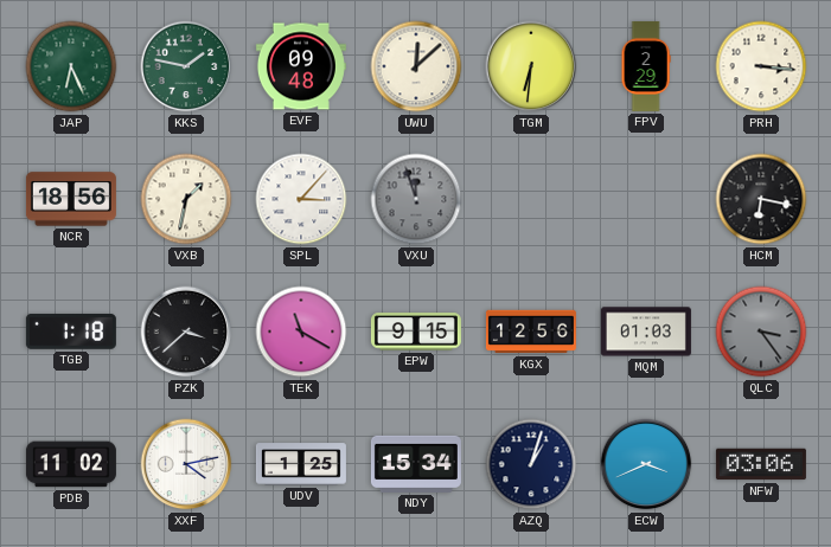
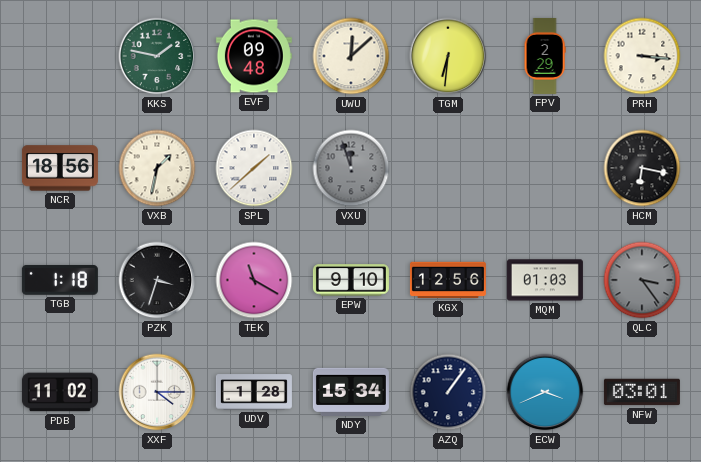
JAP: 6:26 -> none (71, 66)
SPL: 3:07 -> 1:38 (254, 168)
PZK: 3:38 -> 3:33 (157, 280)
EPW: 9:15 -> 9:10 (351, 280)
XXF: 4:13 -> 4:15 (157, 392)
UDV: 1:25 -> 1:28 (254, 392)
AZQ: 1:03 -> 1:06 (448, 392)
NFW: 03:06 -> 03:01 (642, 392)
